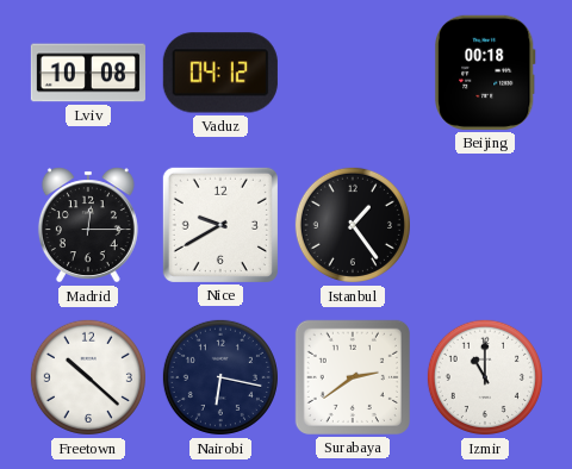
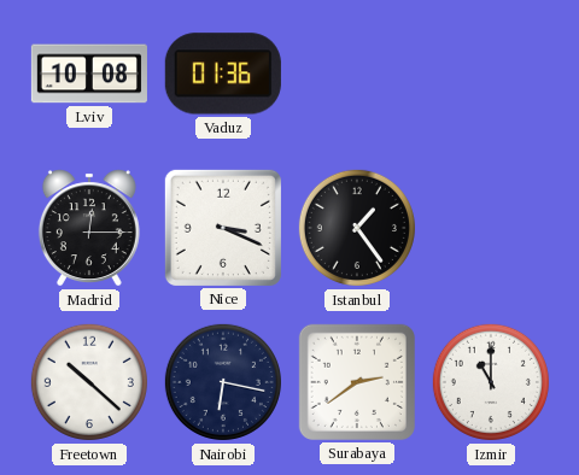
Vaduz: 04:12 -> 01:36 (223, 74)
Beijing: 00:18 -> none (485, 73)
Nice: 9:40 -> 3:19 (223, 228)
